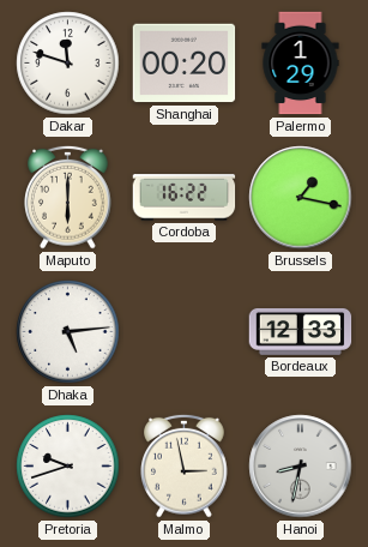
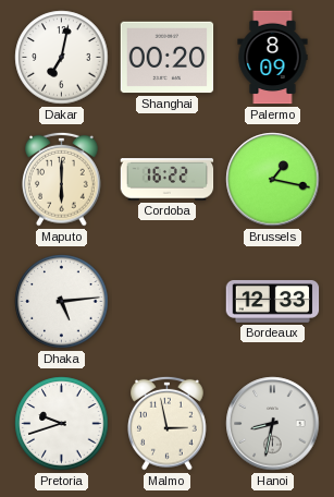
Dakar: 11:48 -> 7:02 (62, 58)
Palermo: 1:29 -> 8:09 (273, 58)
